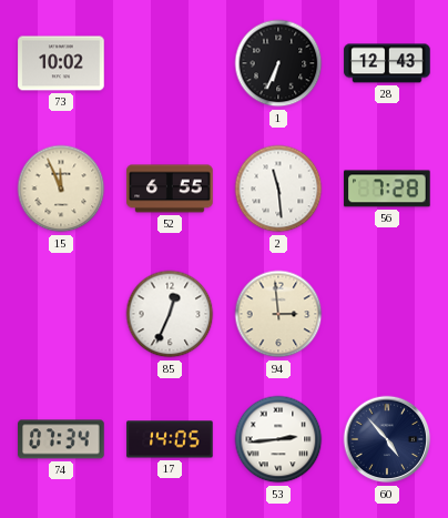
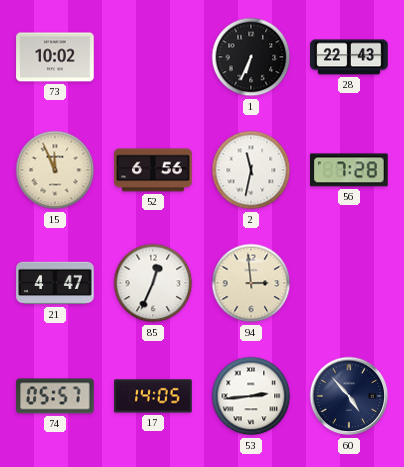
28: 12:43 -> 22:43 (349, 57)
52: 6:55 -> 6:56 (153, 170)
2: 11:29 -> 11:32 (251, 170)
21: none -> 4:47 (55, 283)
74: 07:34 -> 05:57 (55, 396)
